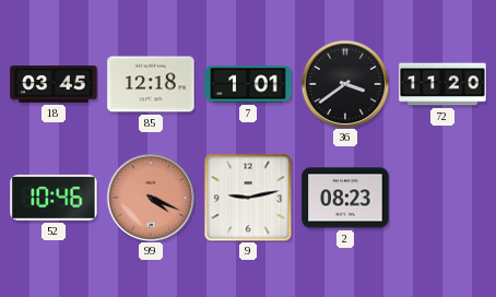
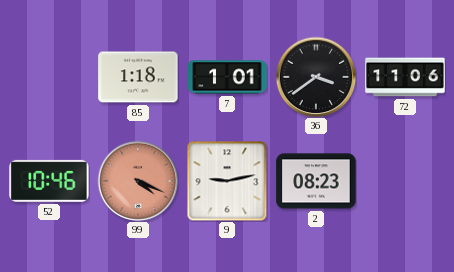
18: 03:45 -> none (54, 84)
85: 12:18 -> 1:18 (138, 77)
72: 11:20 -> 11:06 (405, 77)
